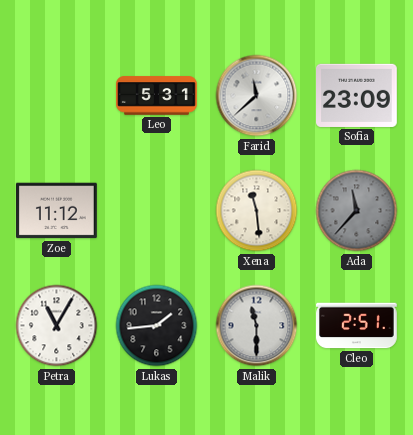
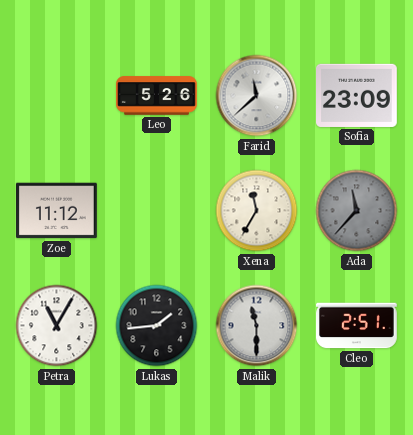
Leo: 5:31 -> 5:26 (157, 96)
Xena: 11:29 -> 11:35 (257, 211)
